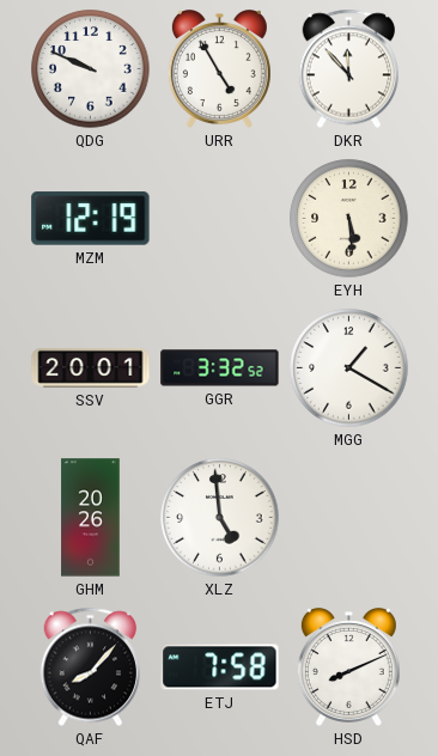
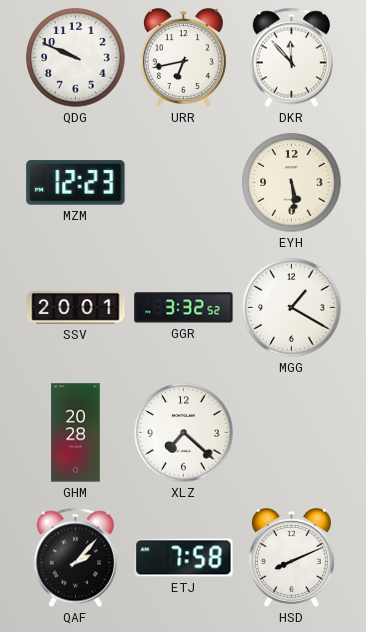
URR: 4:55 -> 6:43 (183, 58)
MZM: 12:19 -> 12:23 (76, 183)
GHM: 20:26 -> 20:28 (76, 433)
XLZ: 4:59 -> 7:22 (184, 433)
QAF: 8:07 -> 2:07 (75, 558)
